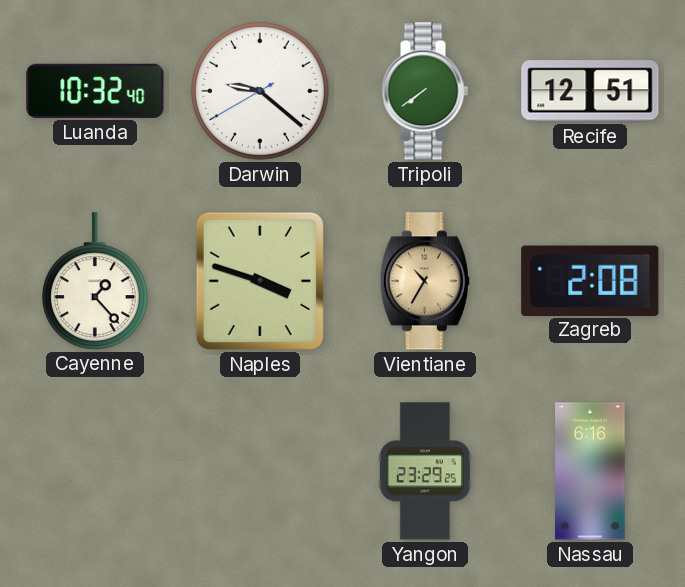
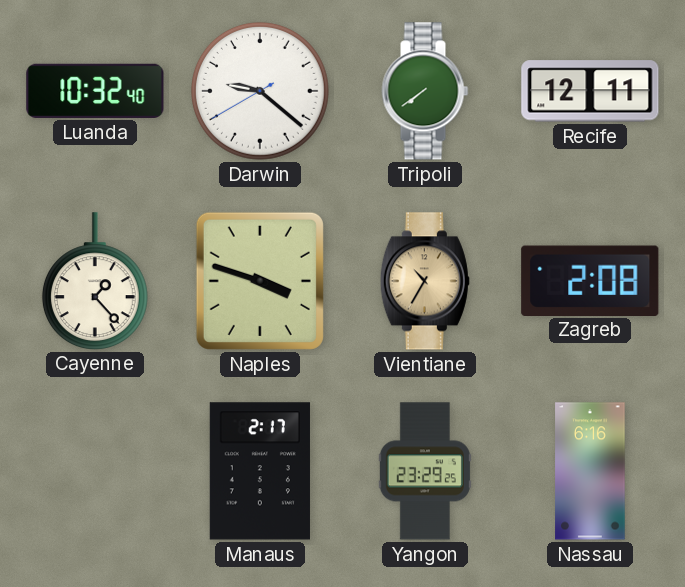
Recife: 12:51 -> 12:11 (590, 91)
Manaus: none -> 2:17 (260, 471)
